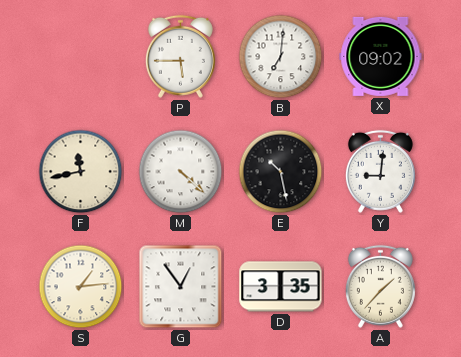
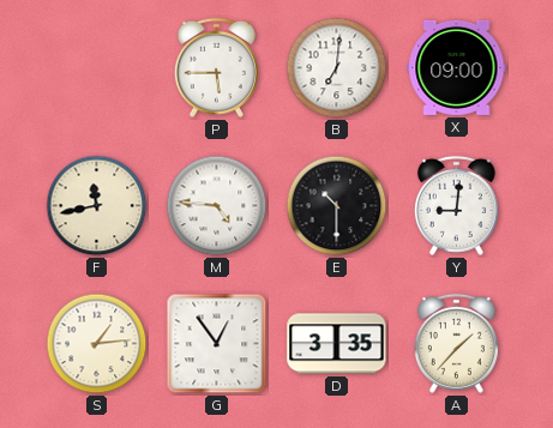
X: 09:02 -> 09:00 (457, 67)
M: 4:22 -> 4:46 (217, 206)
E: 10:28 -> 10:30 (337, 206)
